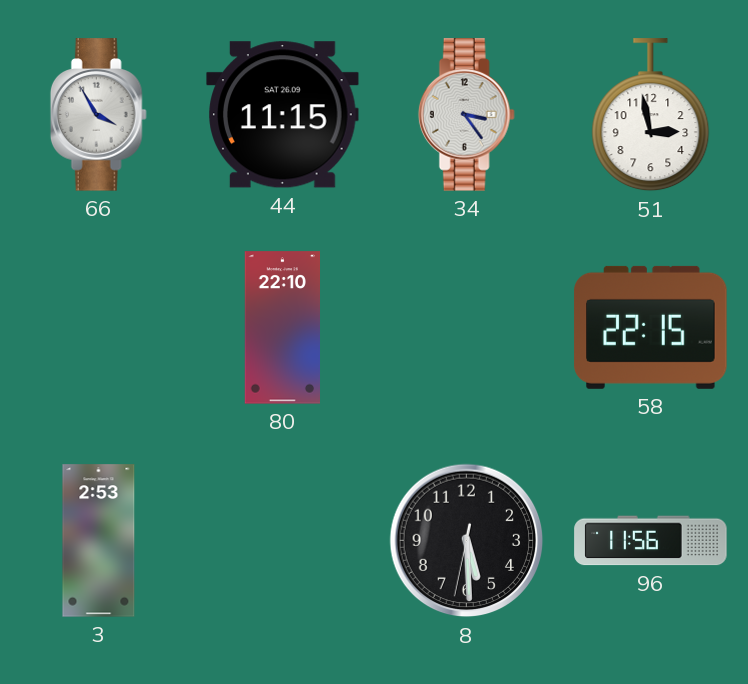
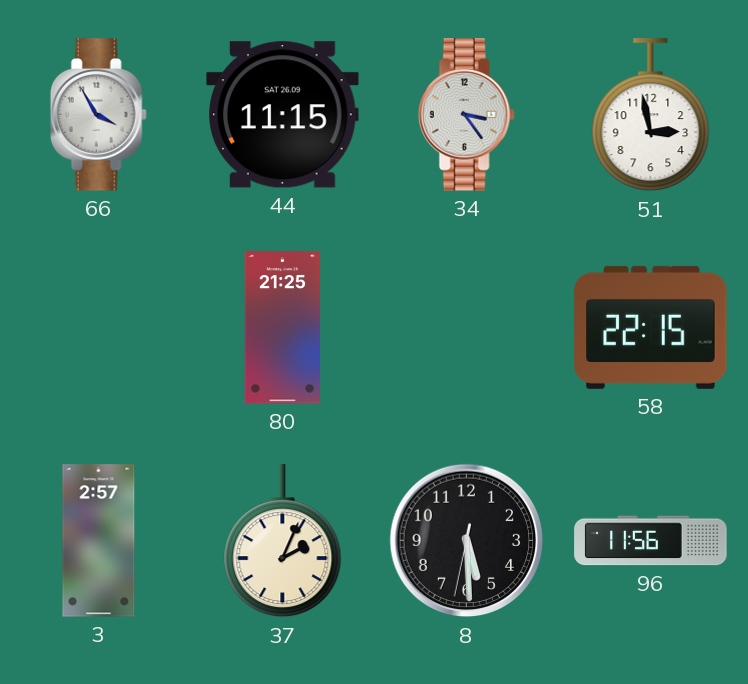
80: 22:10 -> 21:25 (282, 328)
3: 2:53 -> 2:57 (99, 541)
37: none -> 2:04 (283, 541)
